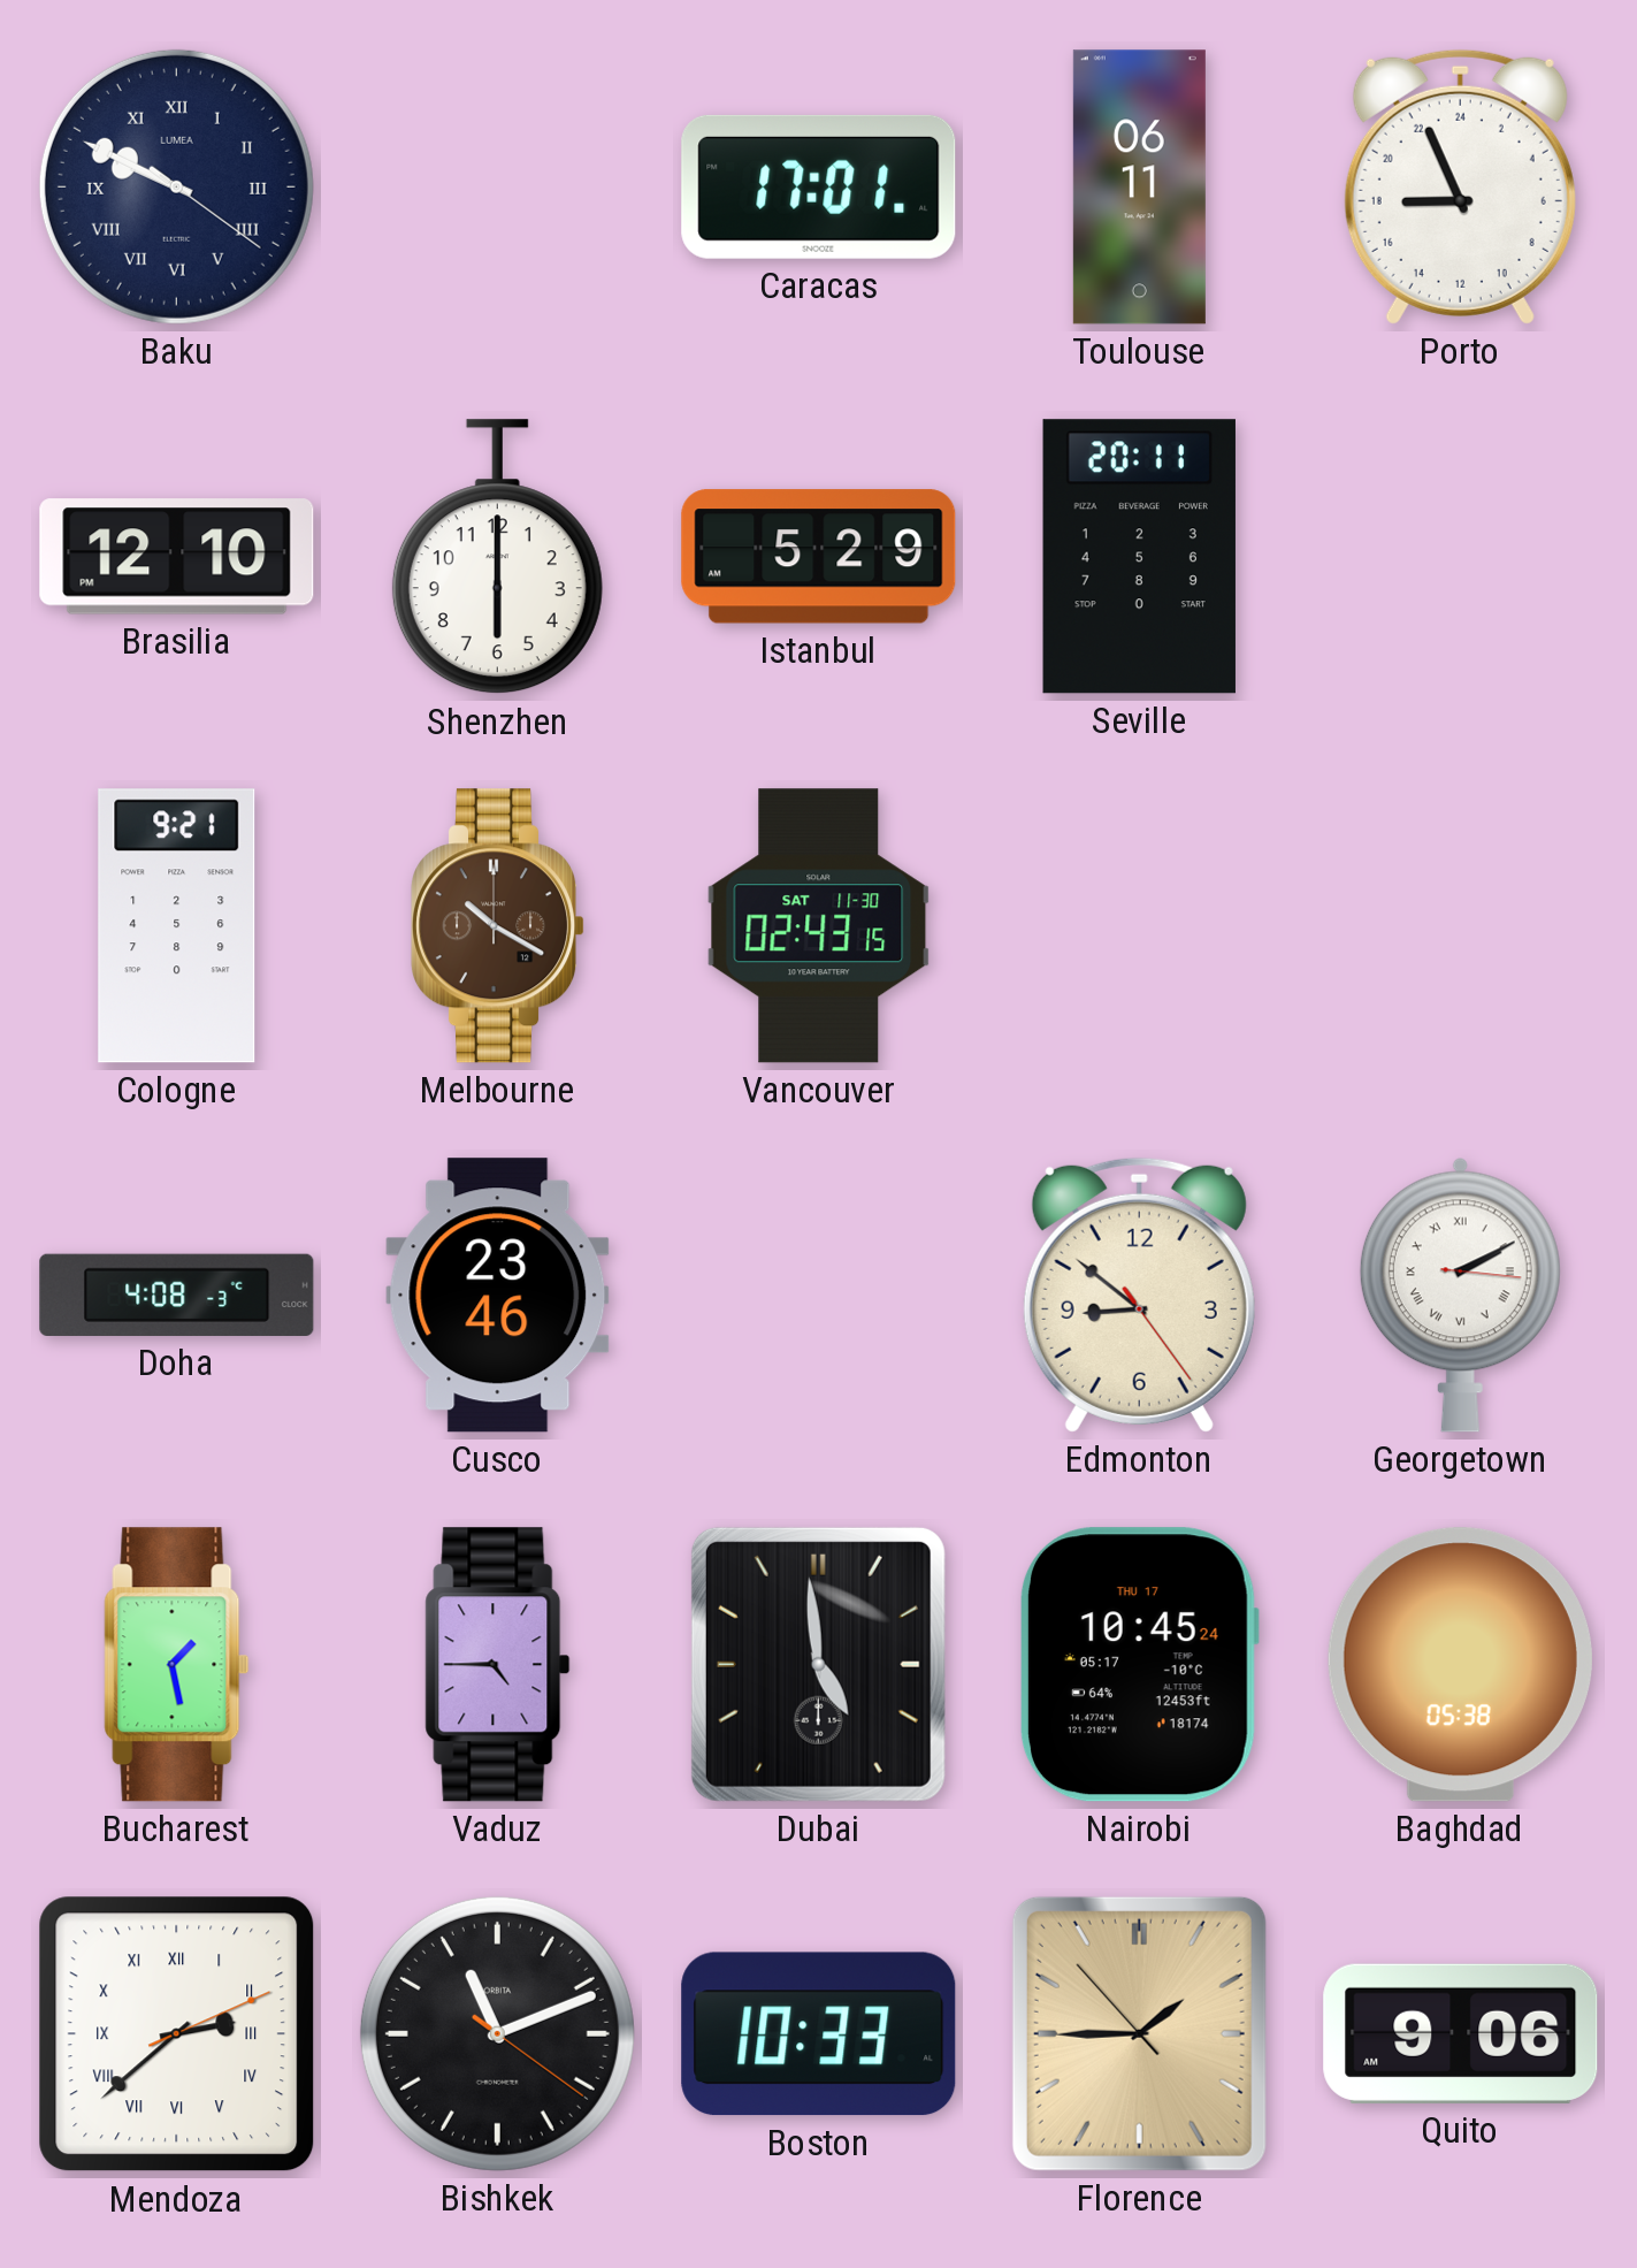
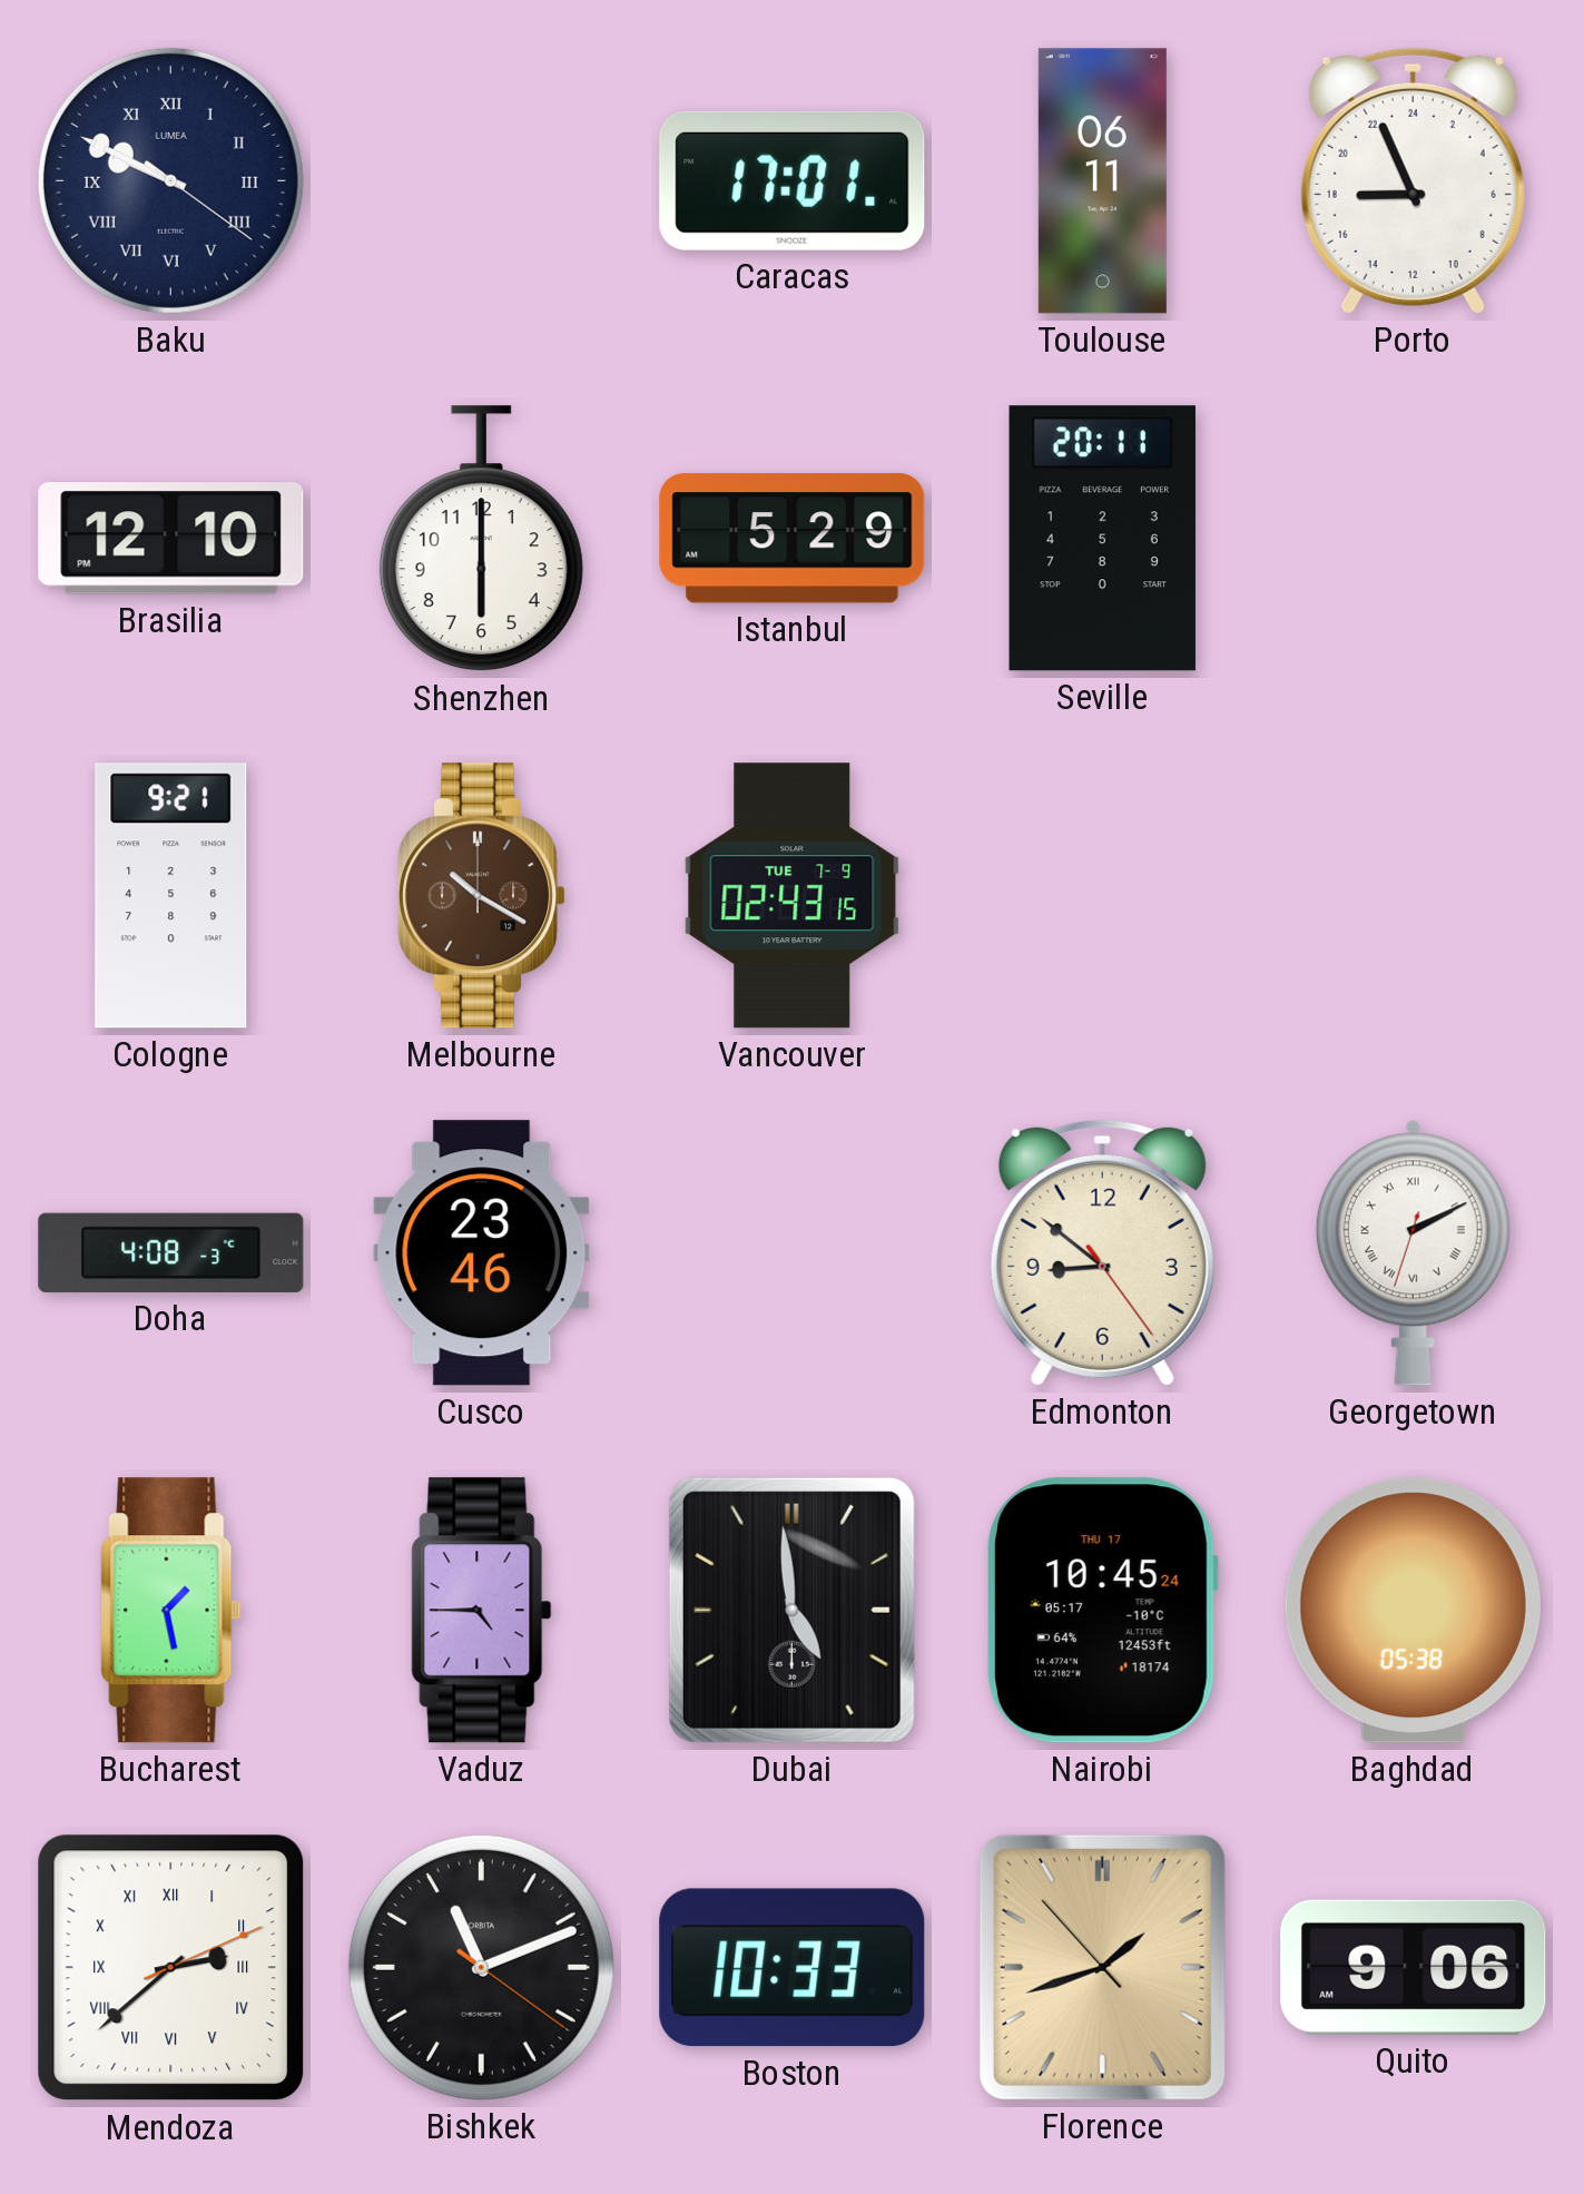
Vancouver date: SAT 11-30 -> TUE 7-9 (793, 896)
Georgetown: 2:10:16 -> 2:10:33 (1413, 1252)
Florence: 1:44 -> 1:41 (1102, 1967)
